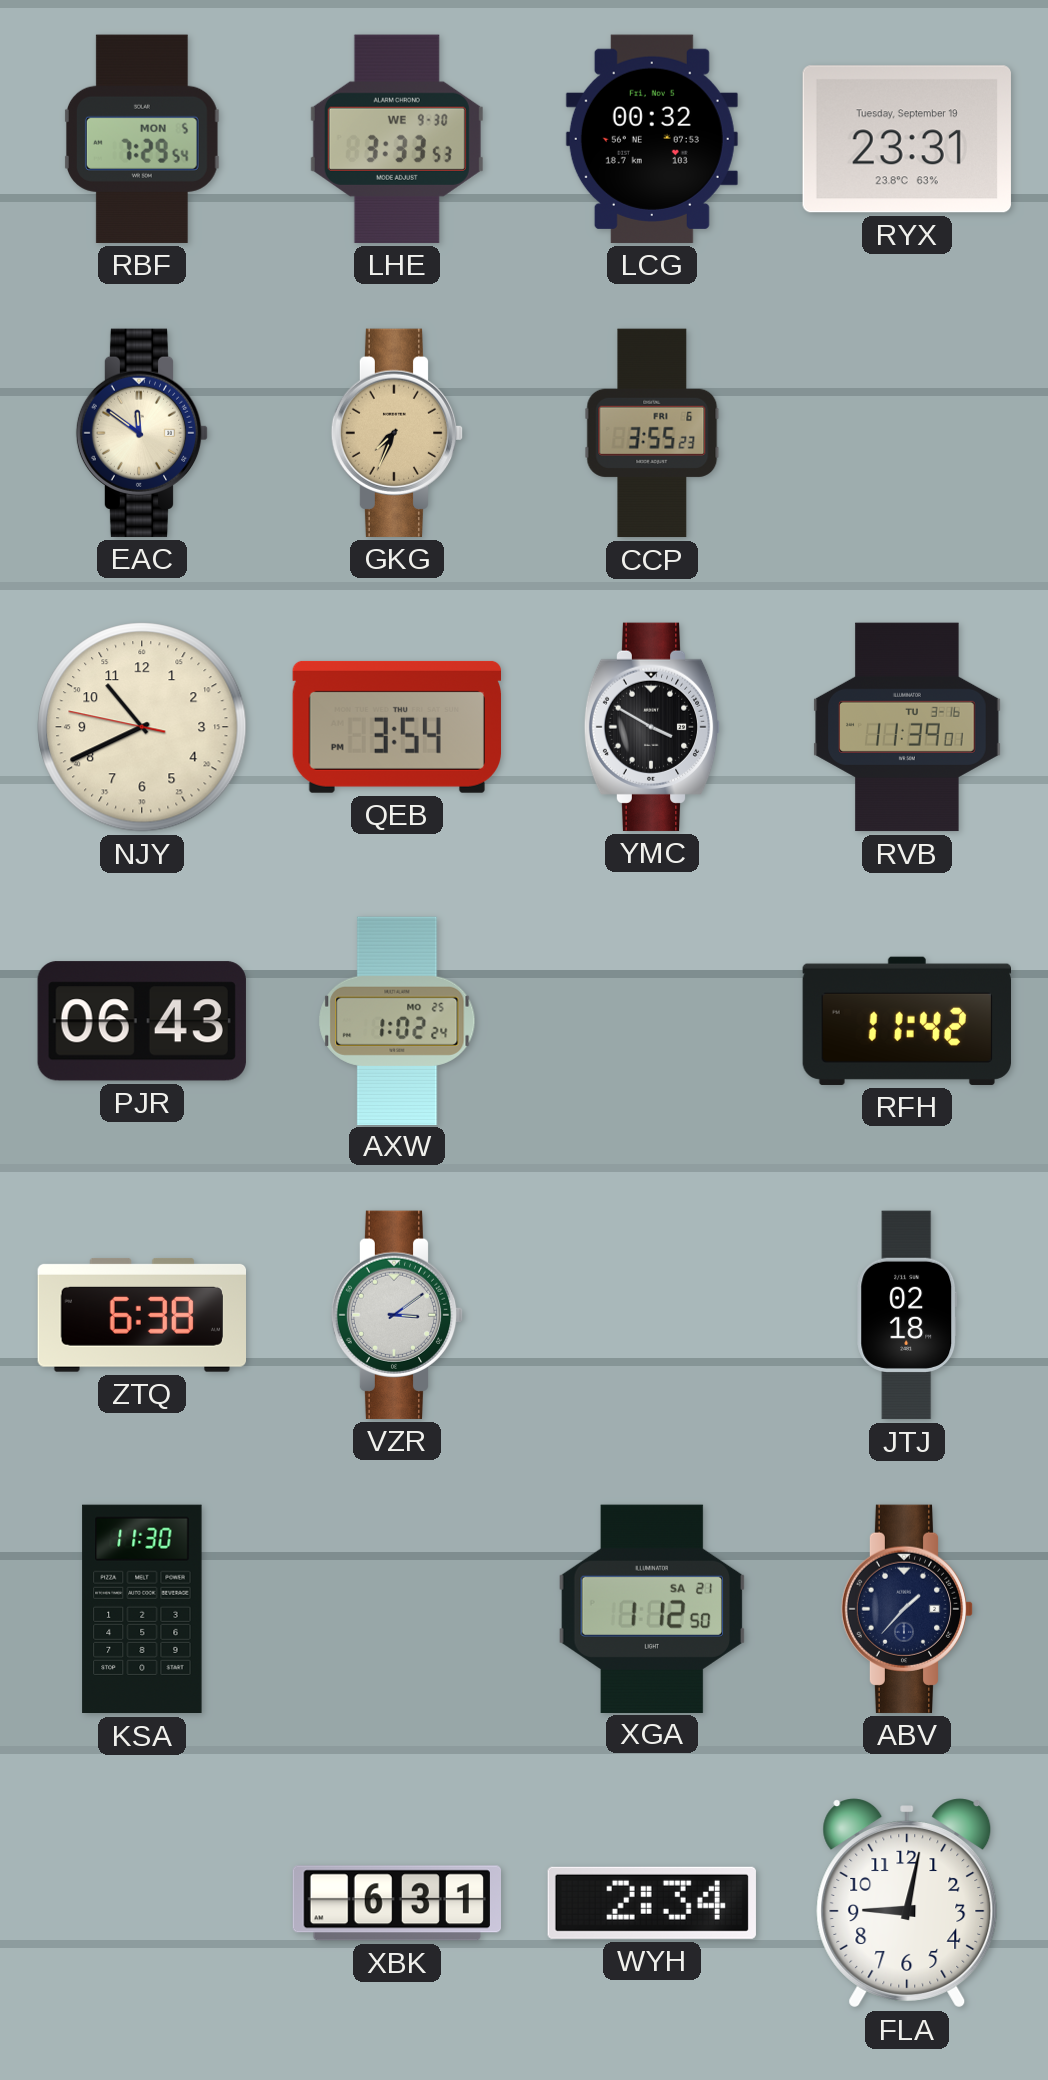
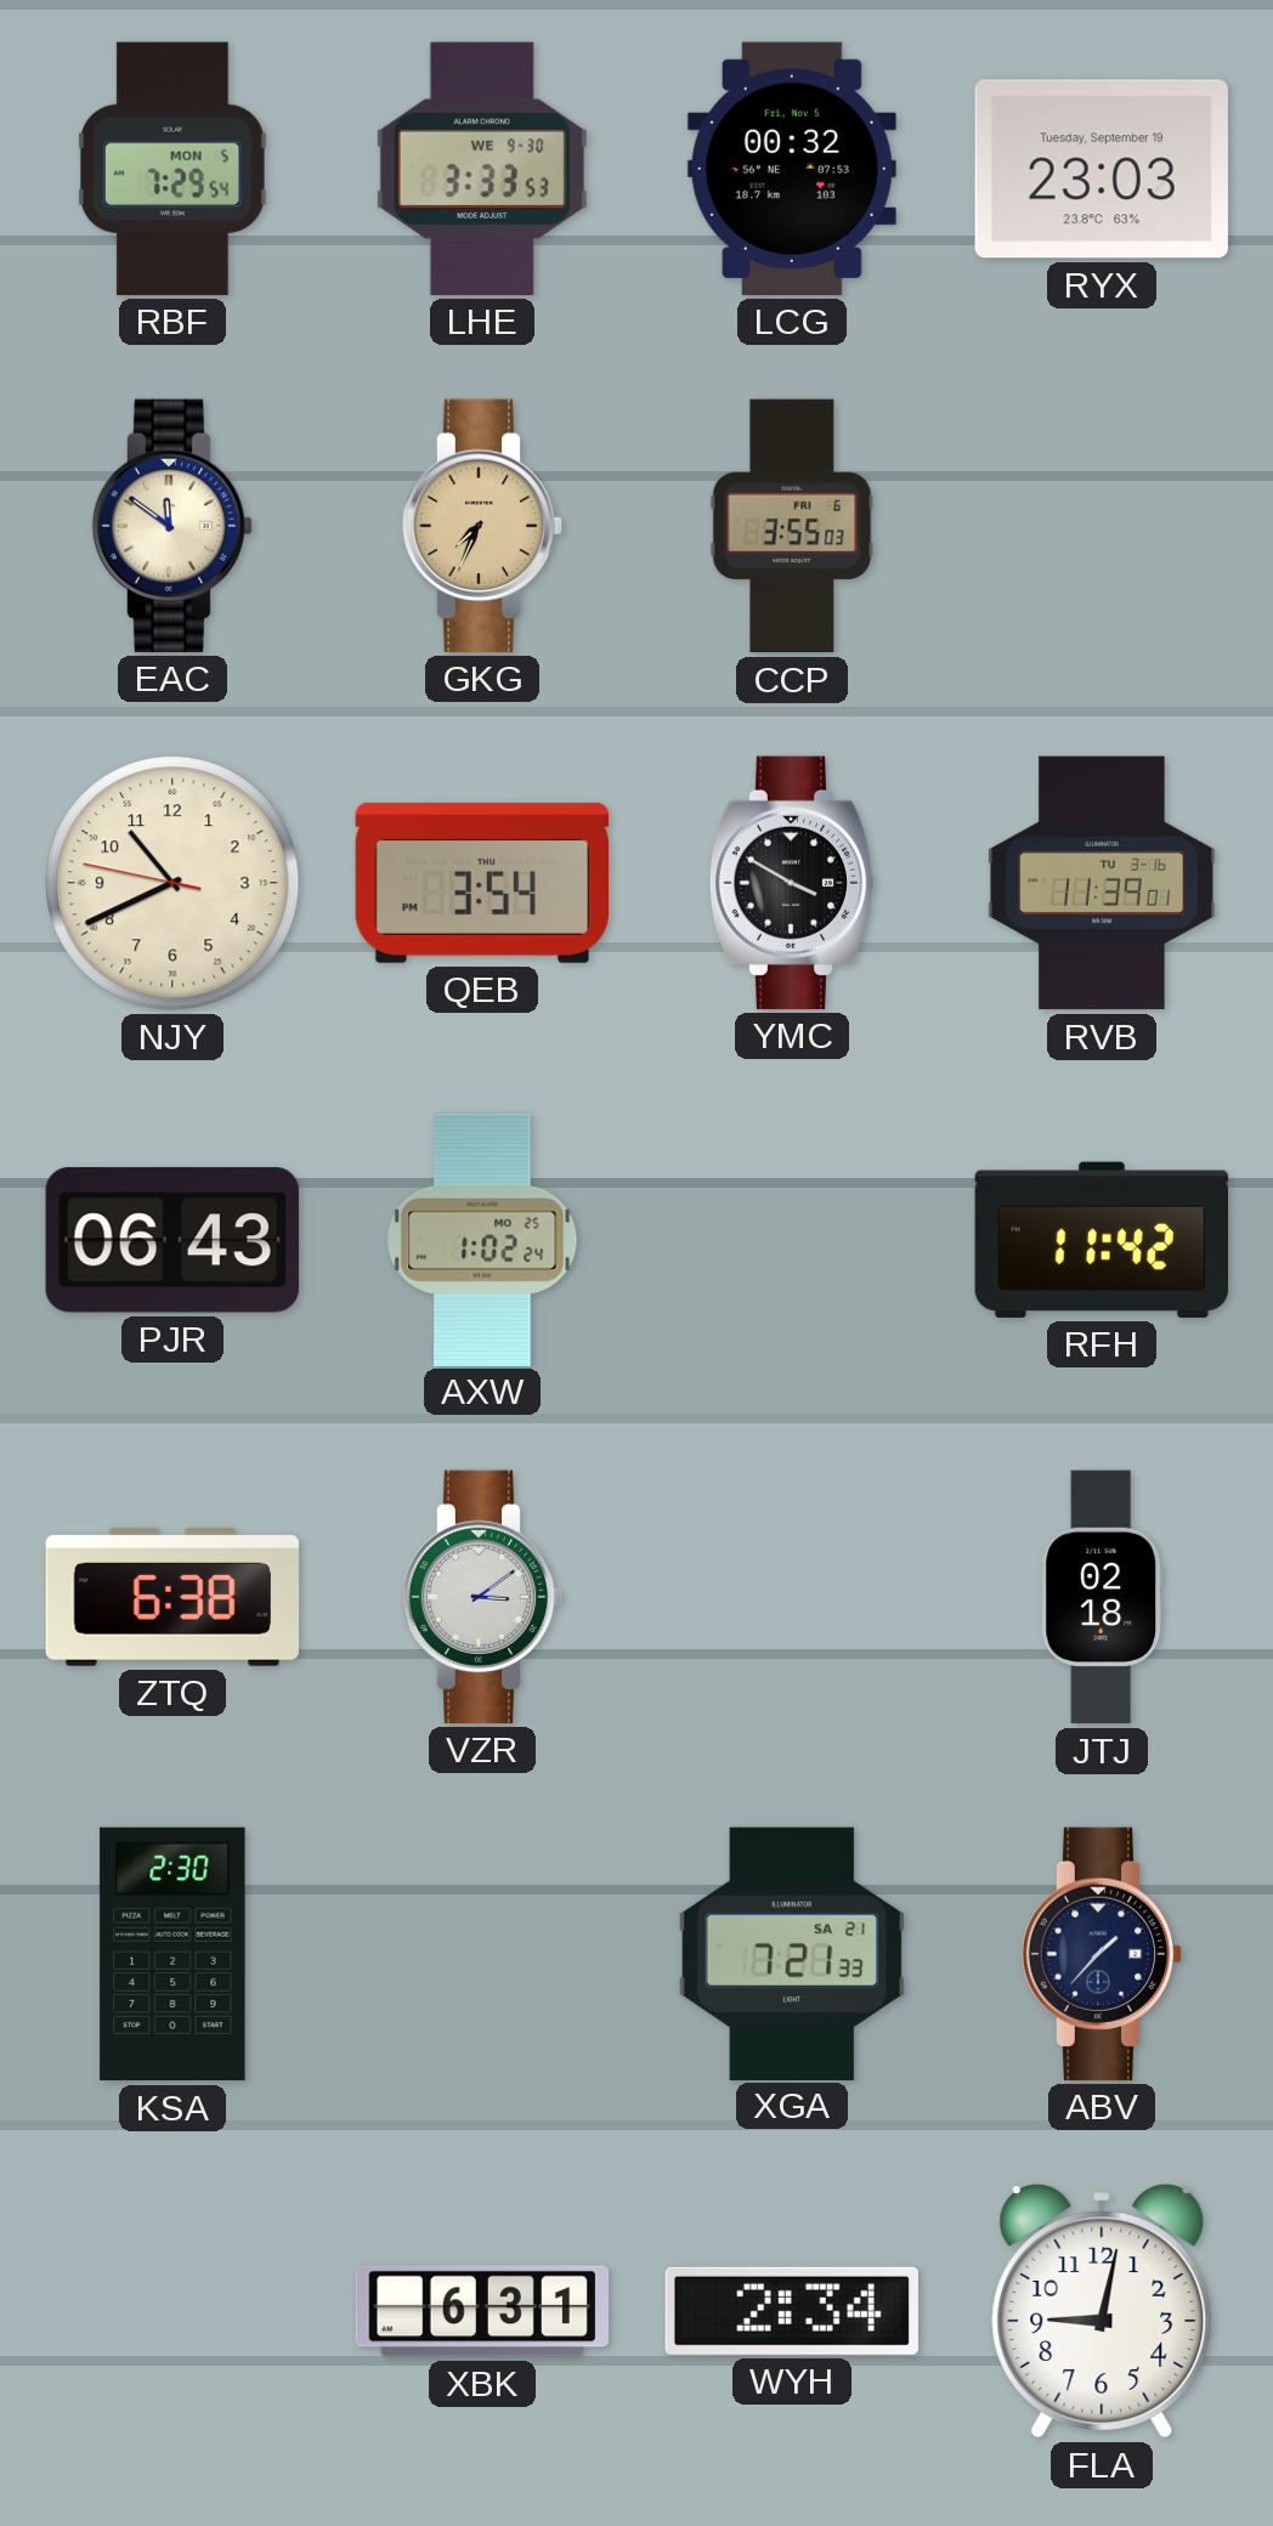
RYX: 23:31 -> 23:03 (1102, 169)
CCP: 3:55:23 -> 3:55:03 (792, 526)
KSA: 11:30 -> 2:30 (172, 1954)
XGA: 1:12 -> 7:21 (791, 1953)
